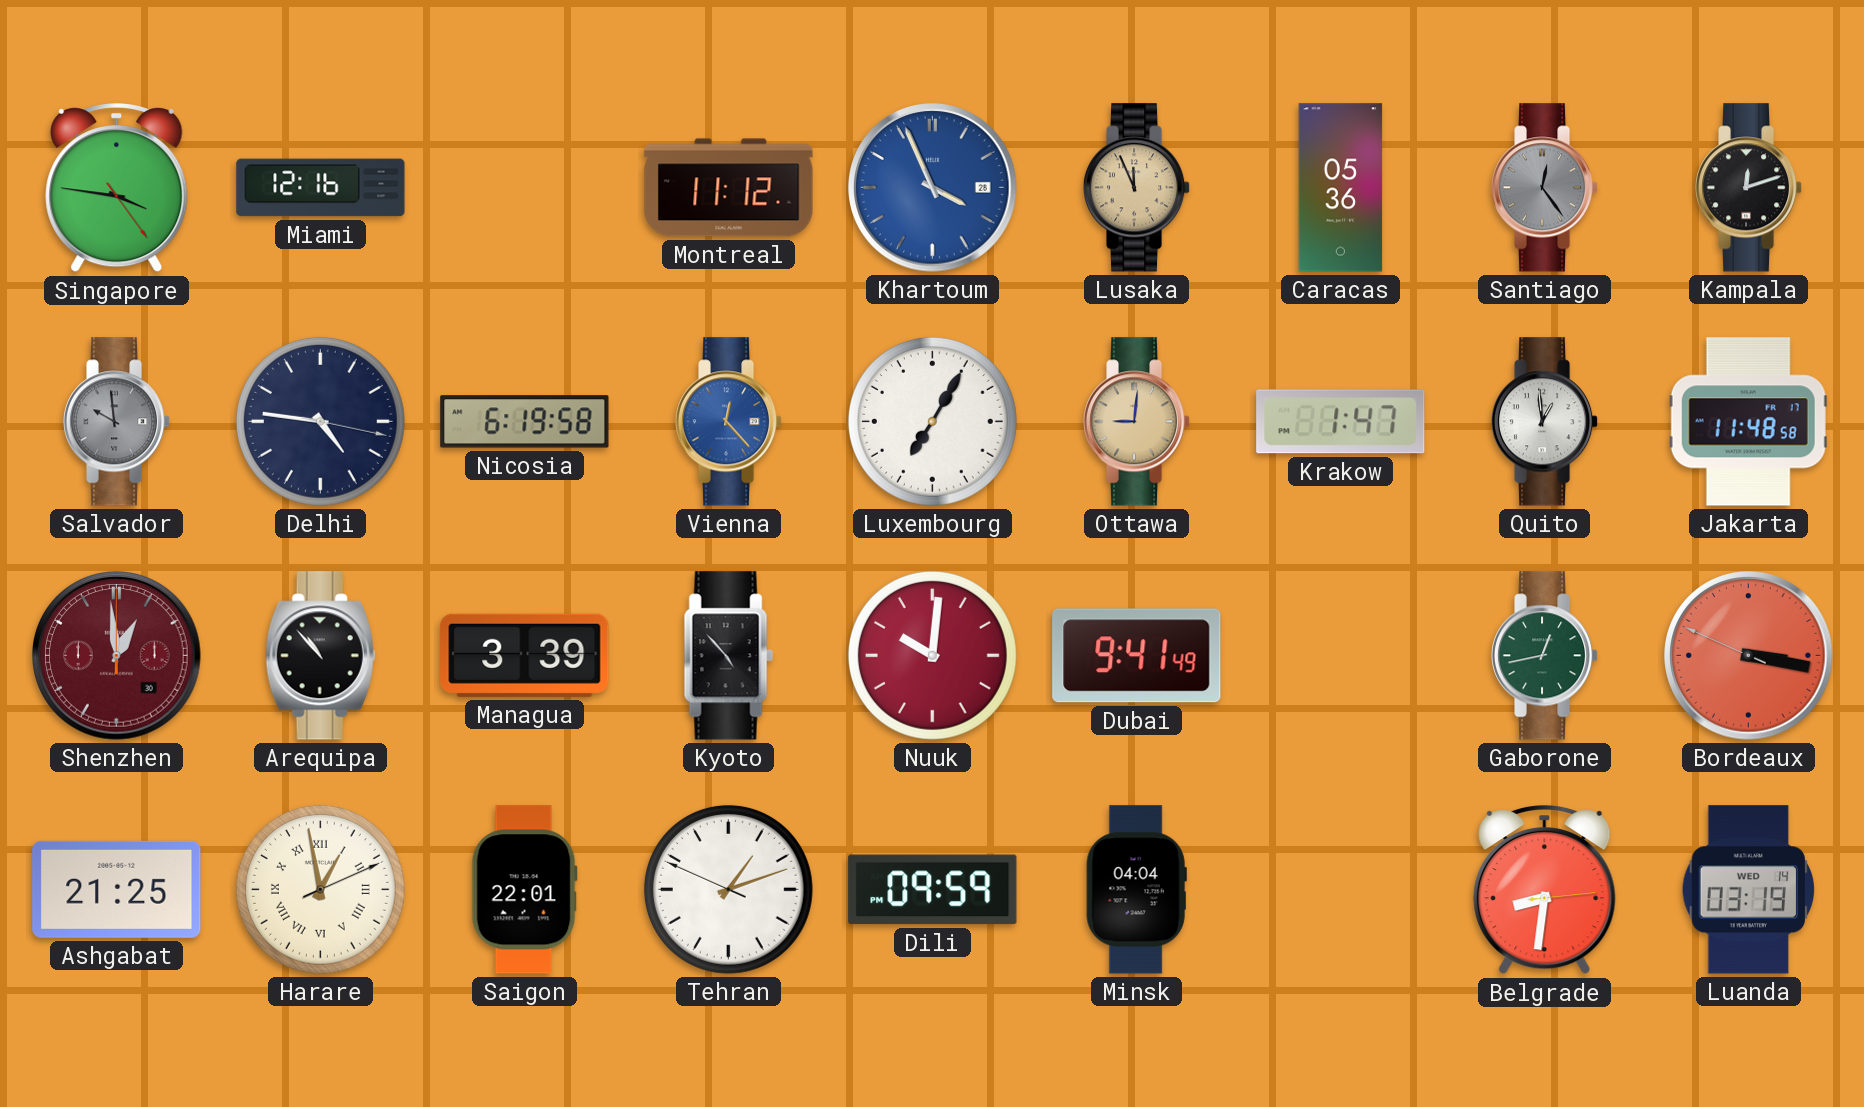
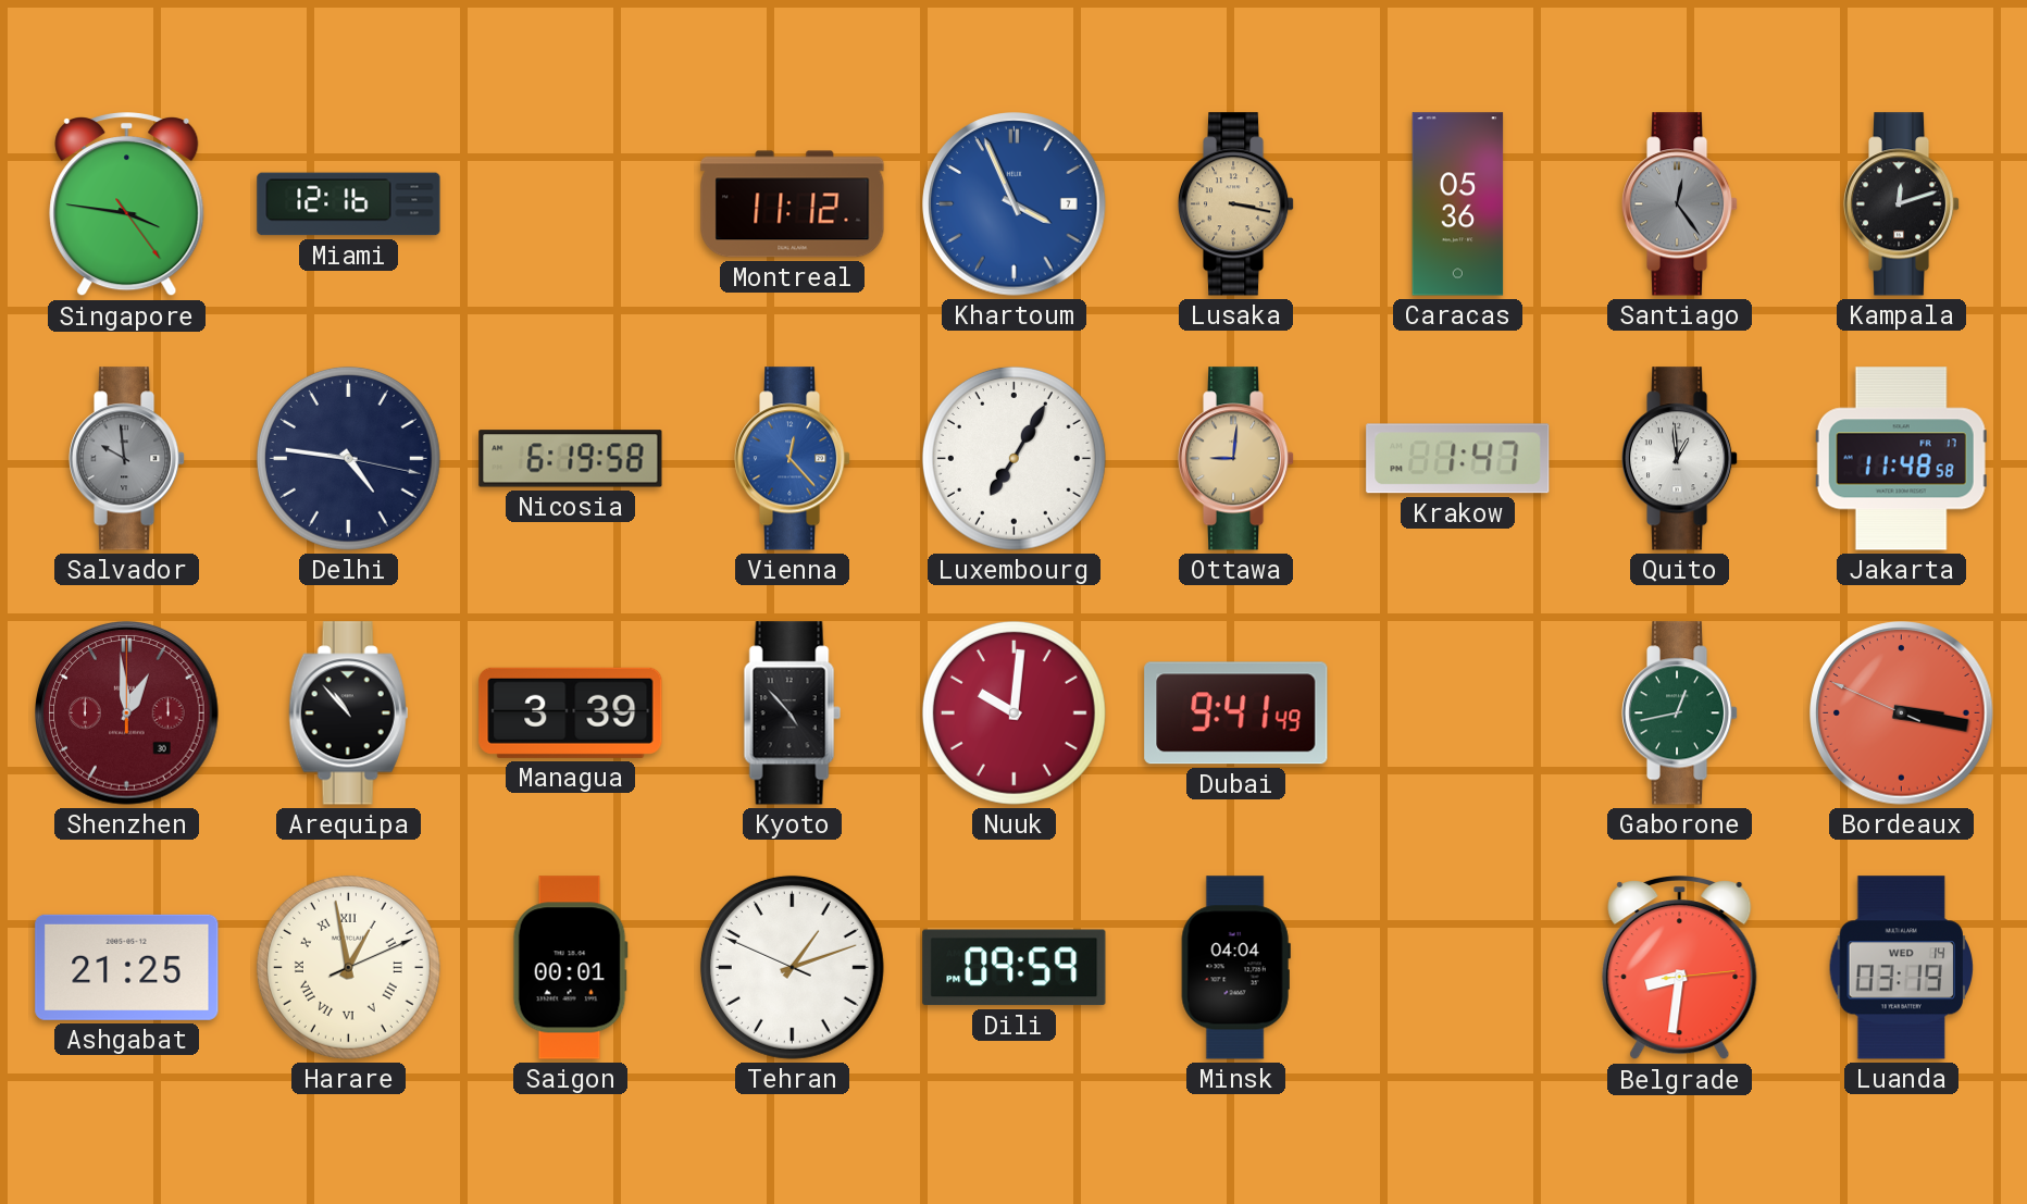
Khartoum date: 28 -> 7 (1015, 204)
Lusaka: 11:56 -> 3:17 (1236, 204)
Saigon: 22:01 -> 00:01 (570, 968)
